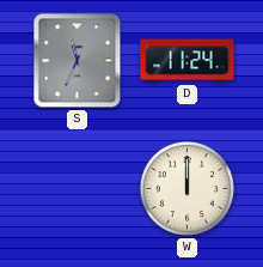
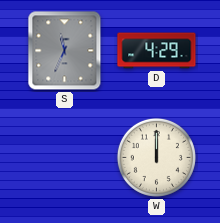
D: 11:24 -> 4:29 (157, 51)
